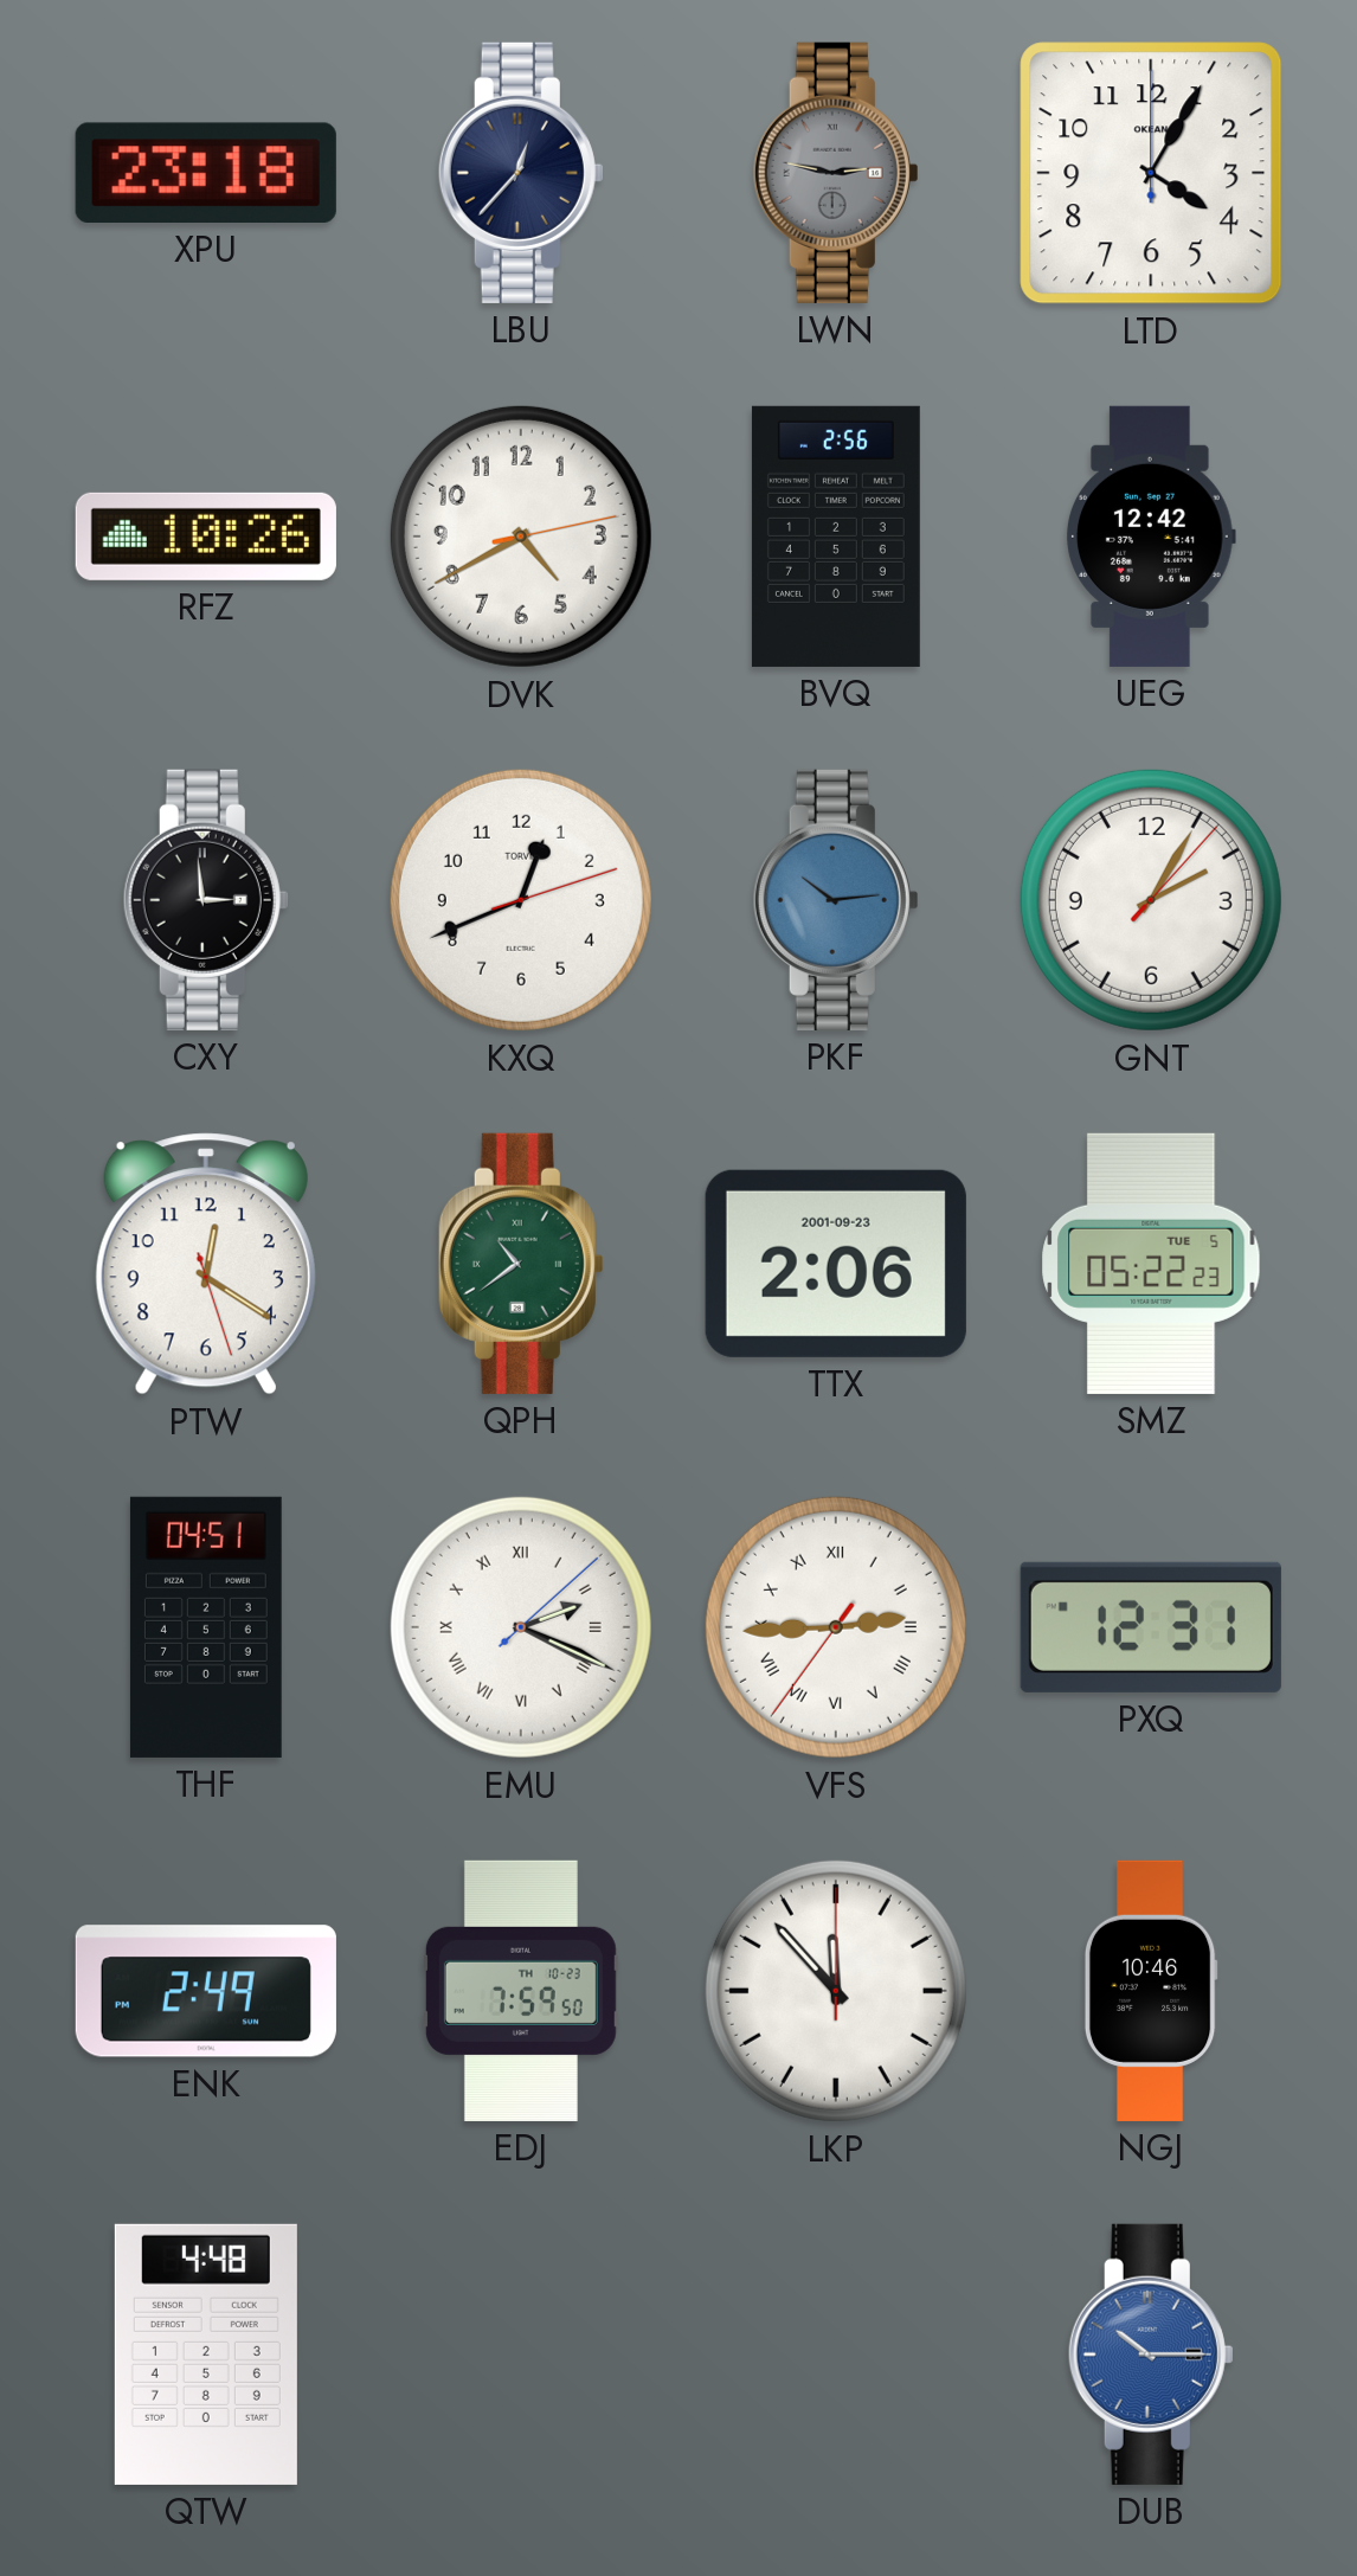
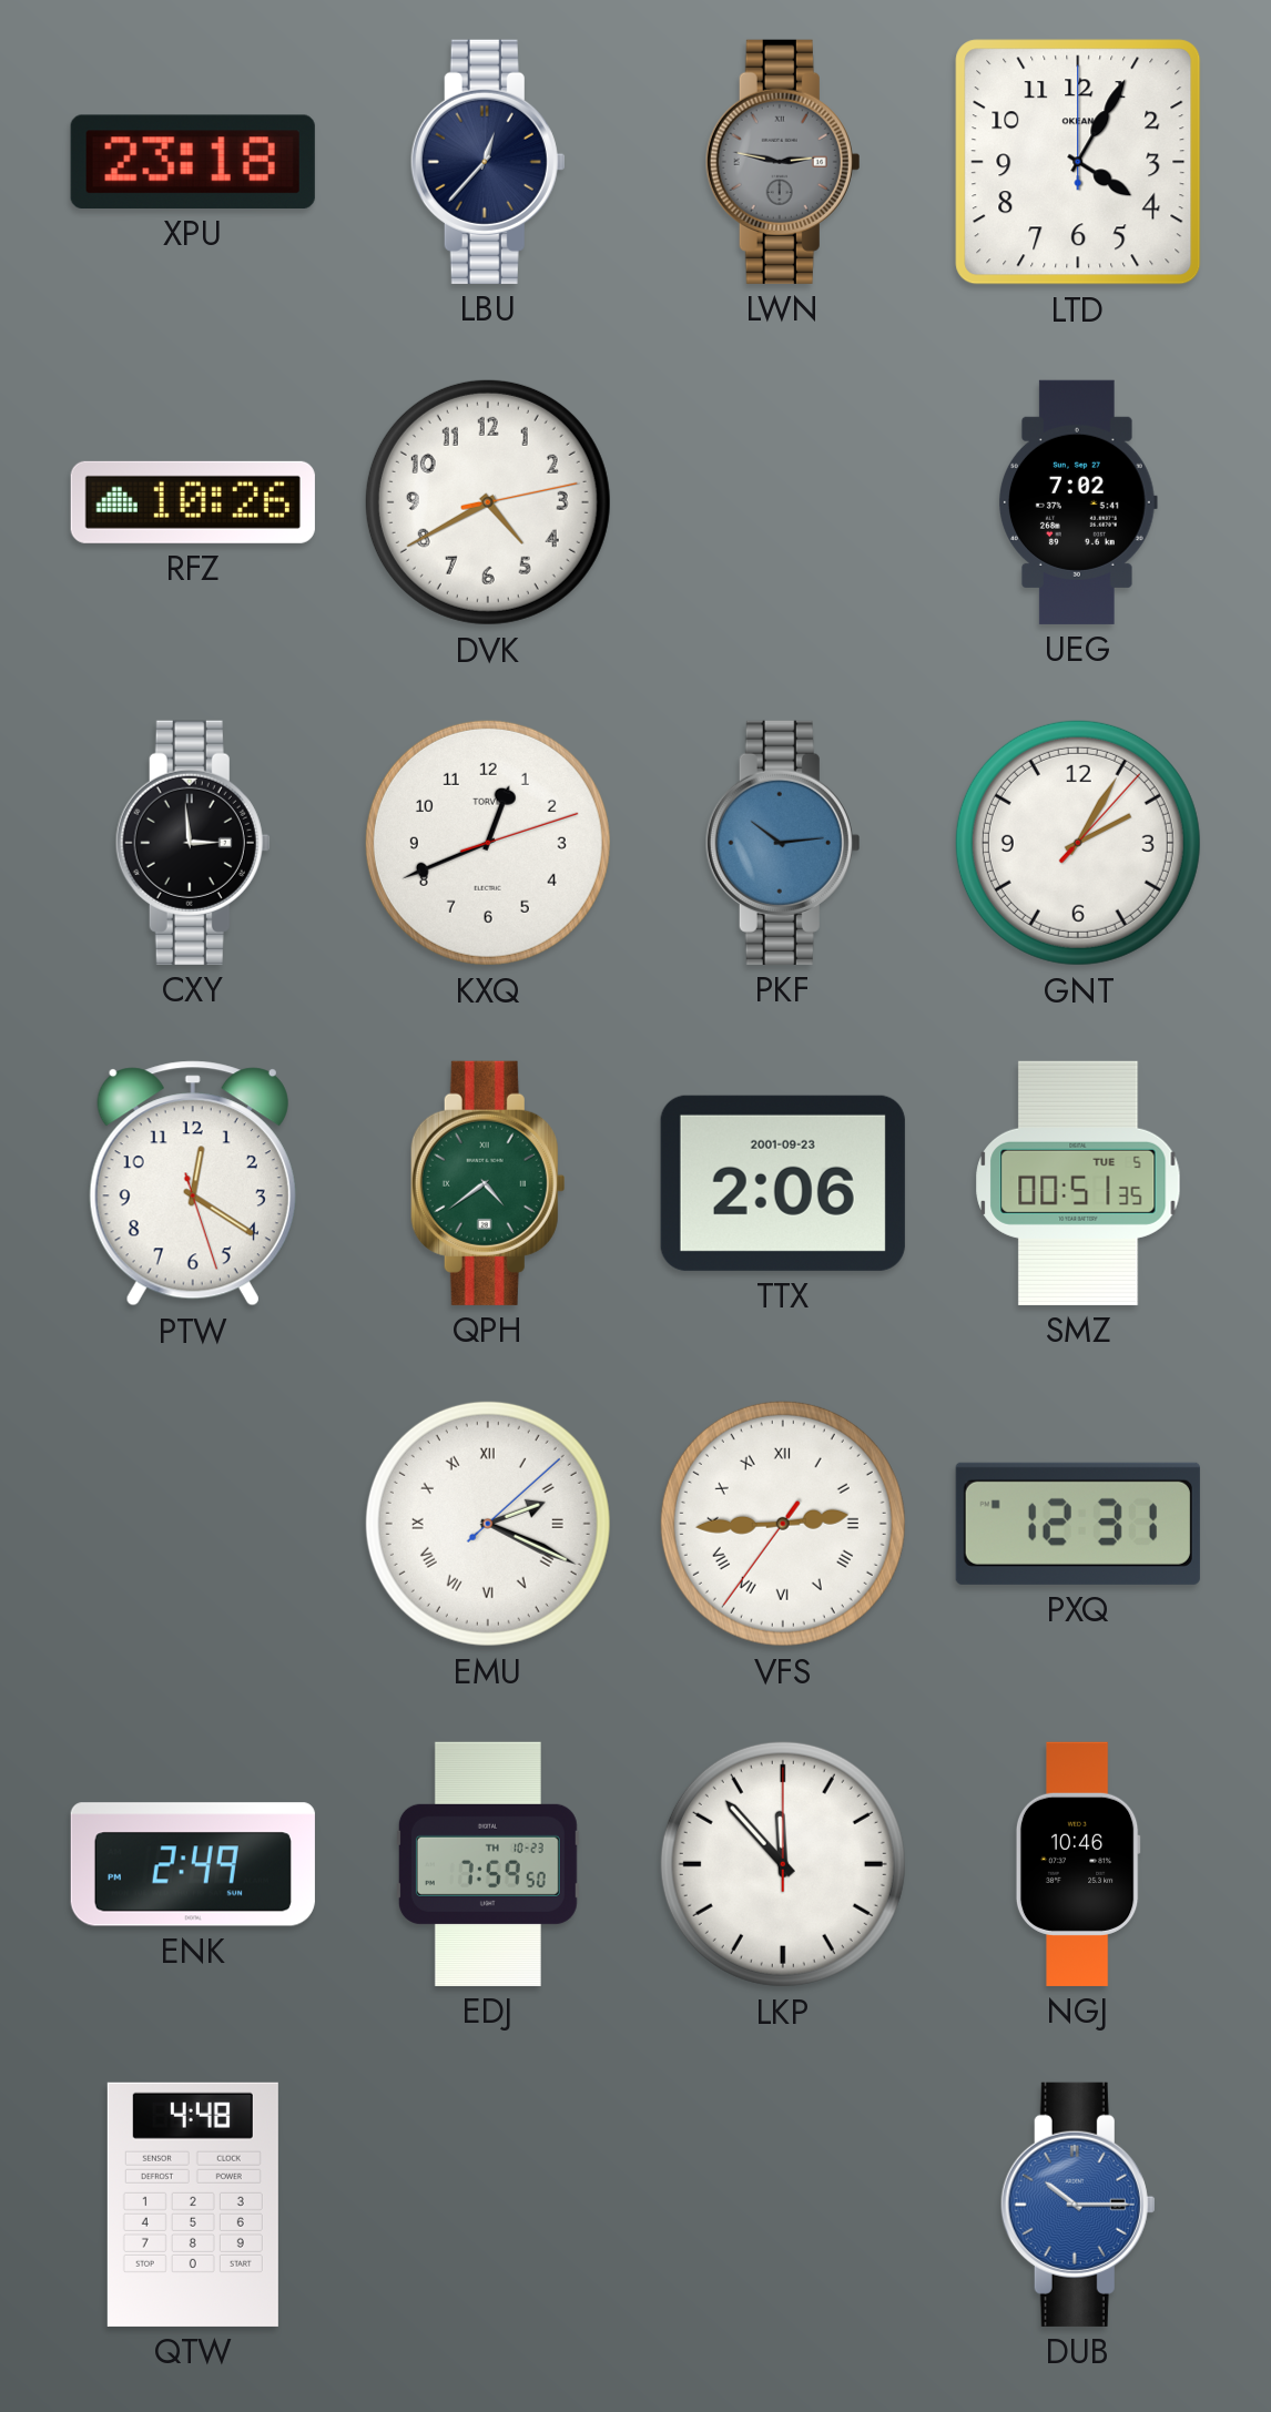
BVQ: 2:56 -> none (836, 537)
UEG: 12:42 -> 7:02 (1078, 502)
QPH: 10:39 -> 4:39 (488, 1183)
SMZ: 05:22 -> 00:51 (1078, 1183)
THF: 04:51 -> none (206, 1627)
